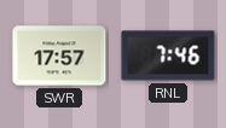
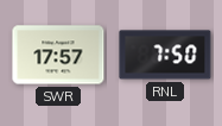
RNL: 7:46 -> 7:50 (165, 55)
